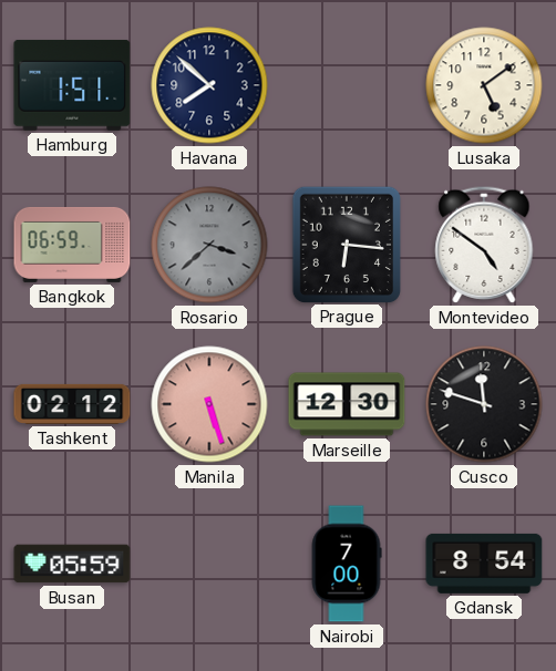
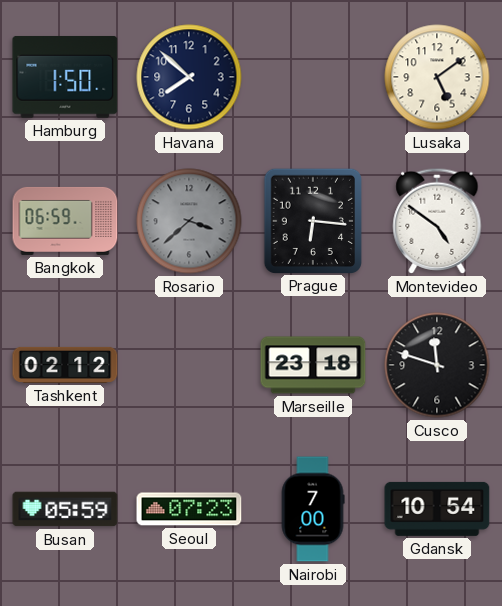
Hamburg: 1:51 -> 1:50 (65, 77)
Manila: 5:27 -> none (209, 404)
Marseille: 12:30 -> 23:18 (313, 365)
Seoul: none -> 07:23 (189, 509)
Gdansk: 8:54 -> 10:54 (437, 509)
